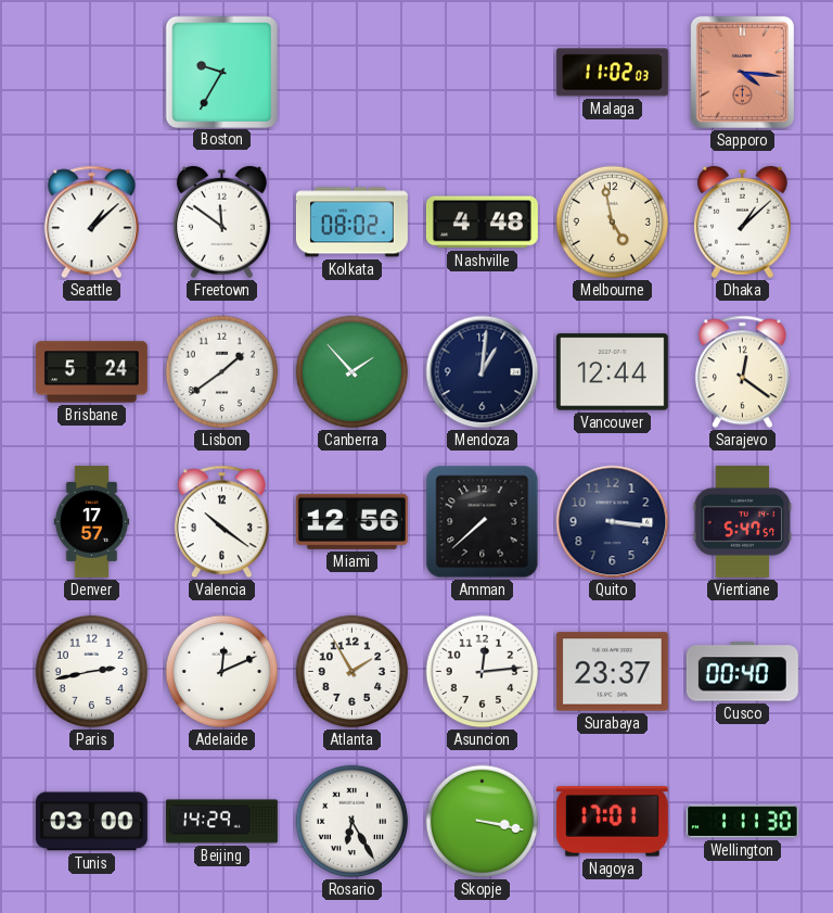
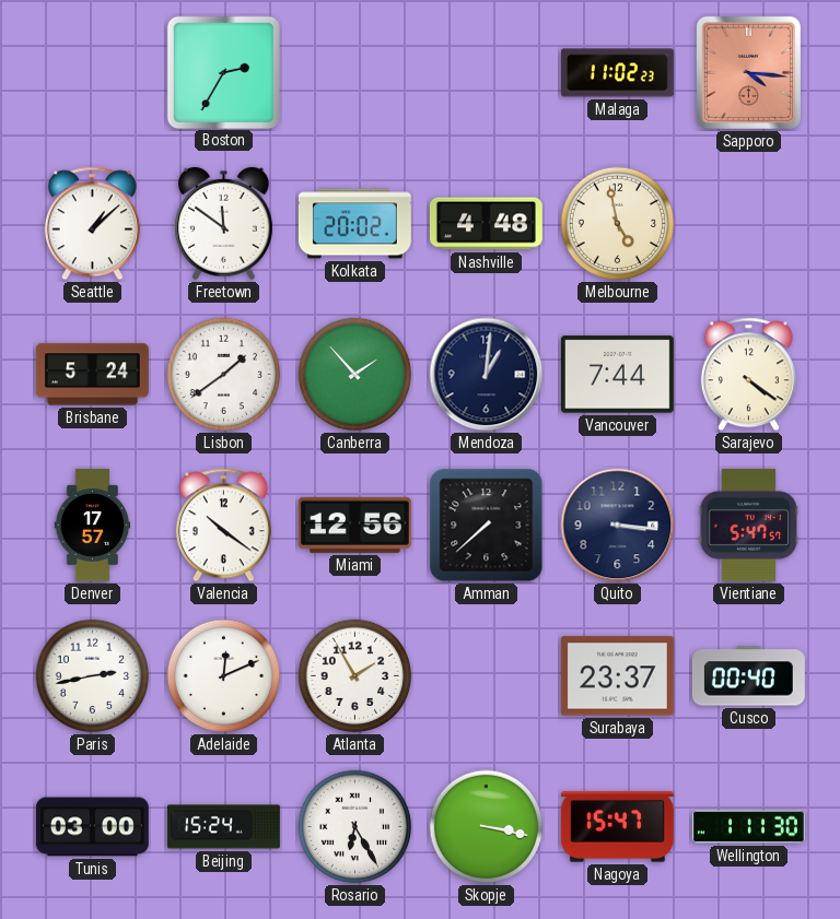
Boston: 9:35 -> 2:35 (223, 72)
Malaga: 11:02:03 -> 11:02:23 (617, 73)
Kolkata: 08:02 -> 20:02 (354, 224)
Dhaka: 1:08 -> none (742, 223)
Vancouver: 12:44 -> 7:44 (617, 375)
Sarajevo: 12:21 -> 4:21 (748, 375)
Asuncion: 12:14 -> none (483, 672)
Beijing: 14:29 -> 15:24 (224, 827)
Nagoya: 17:01 -> 15:47 (617, 827)
